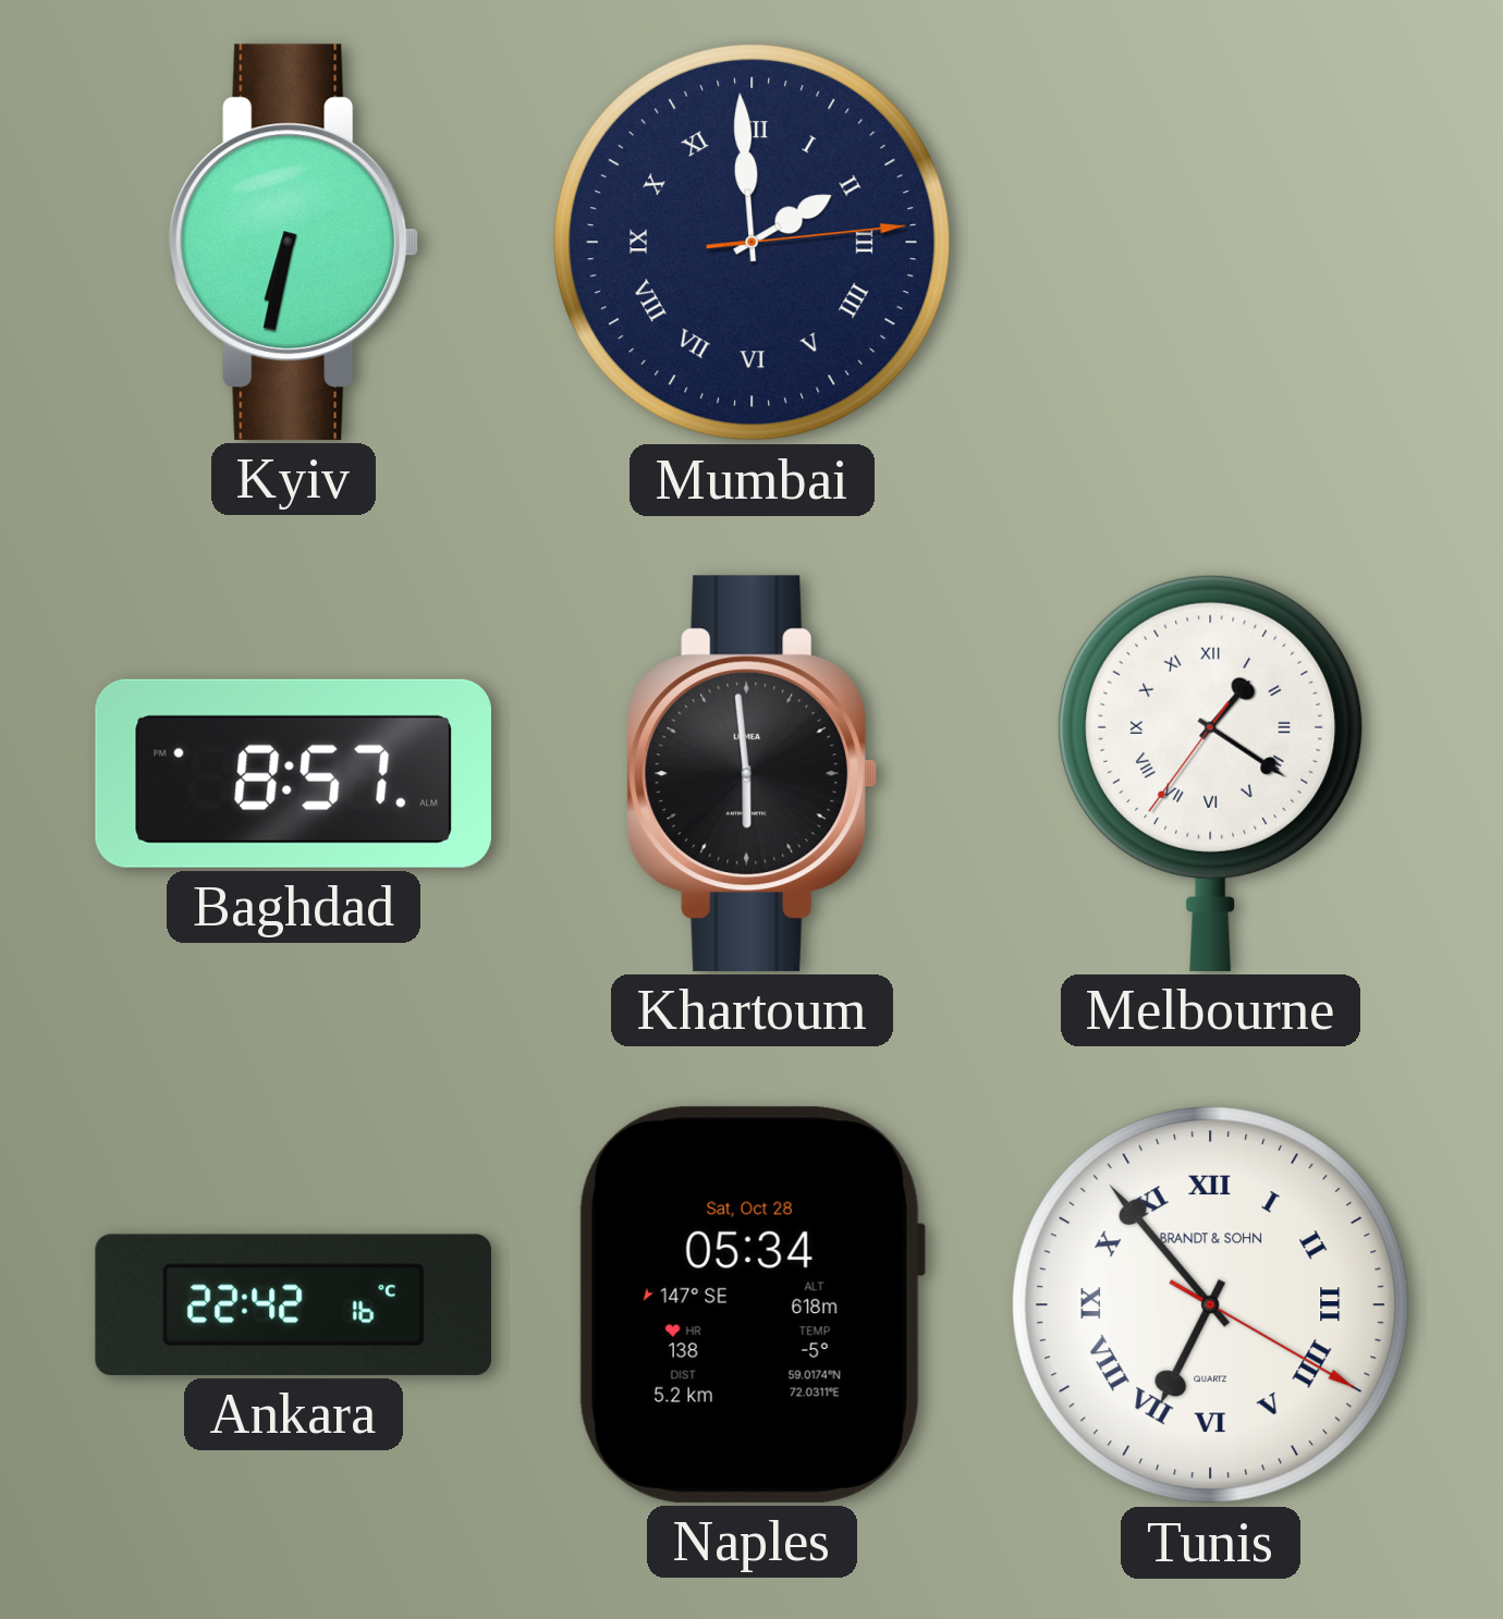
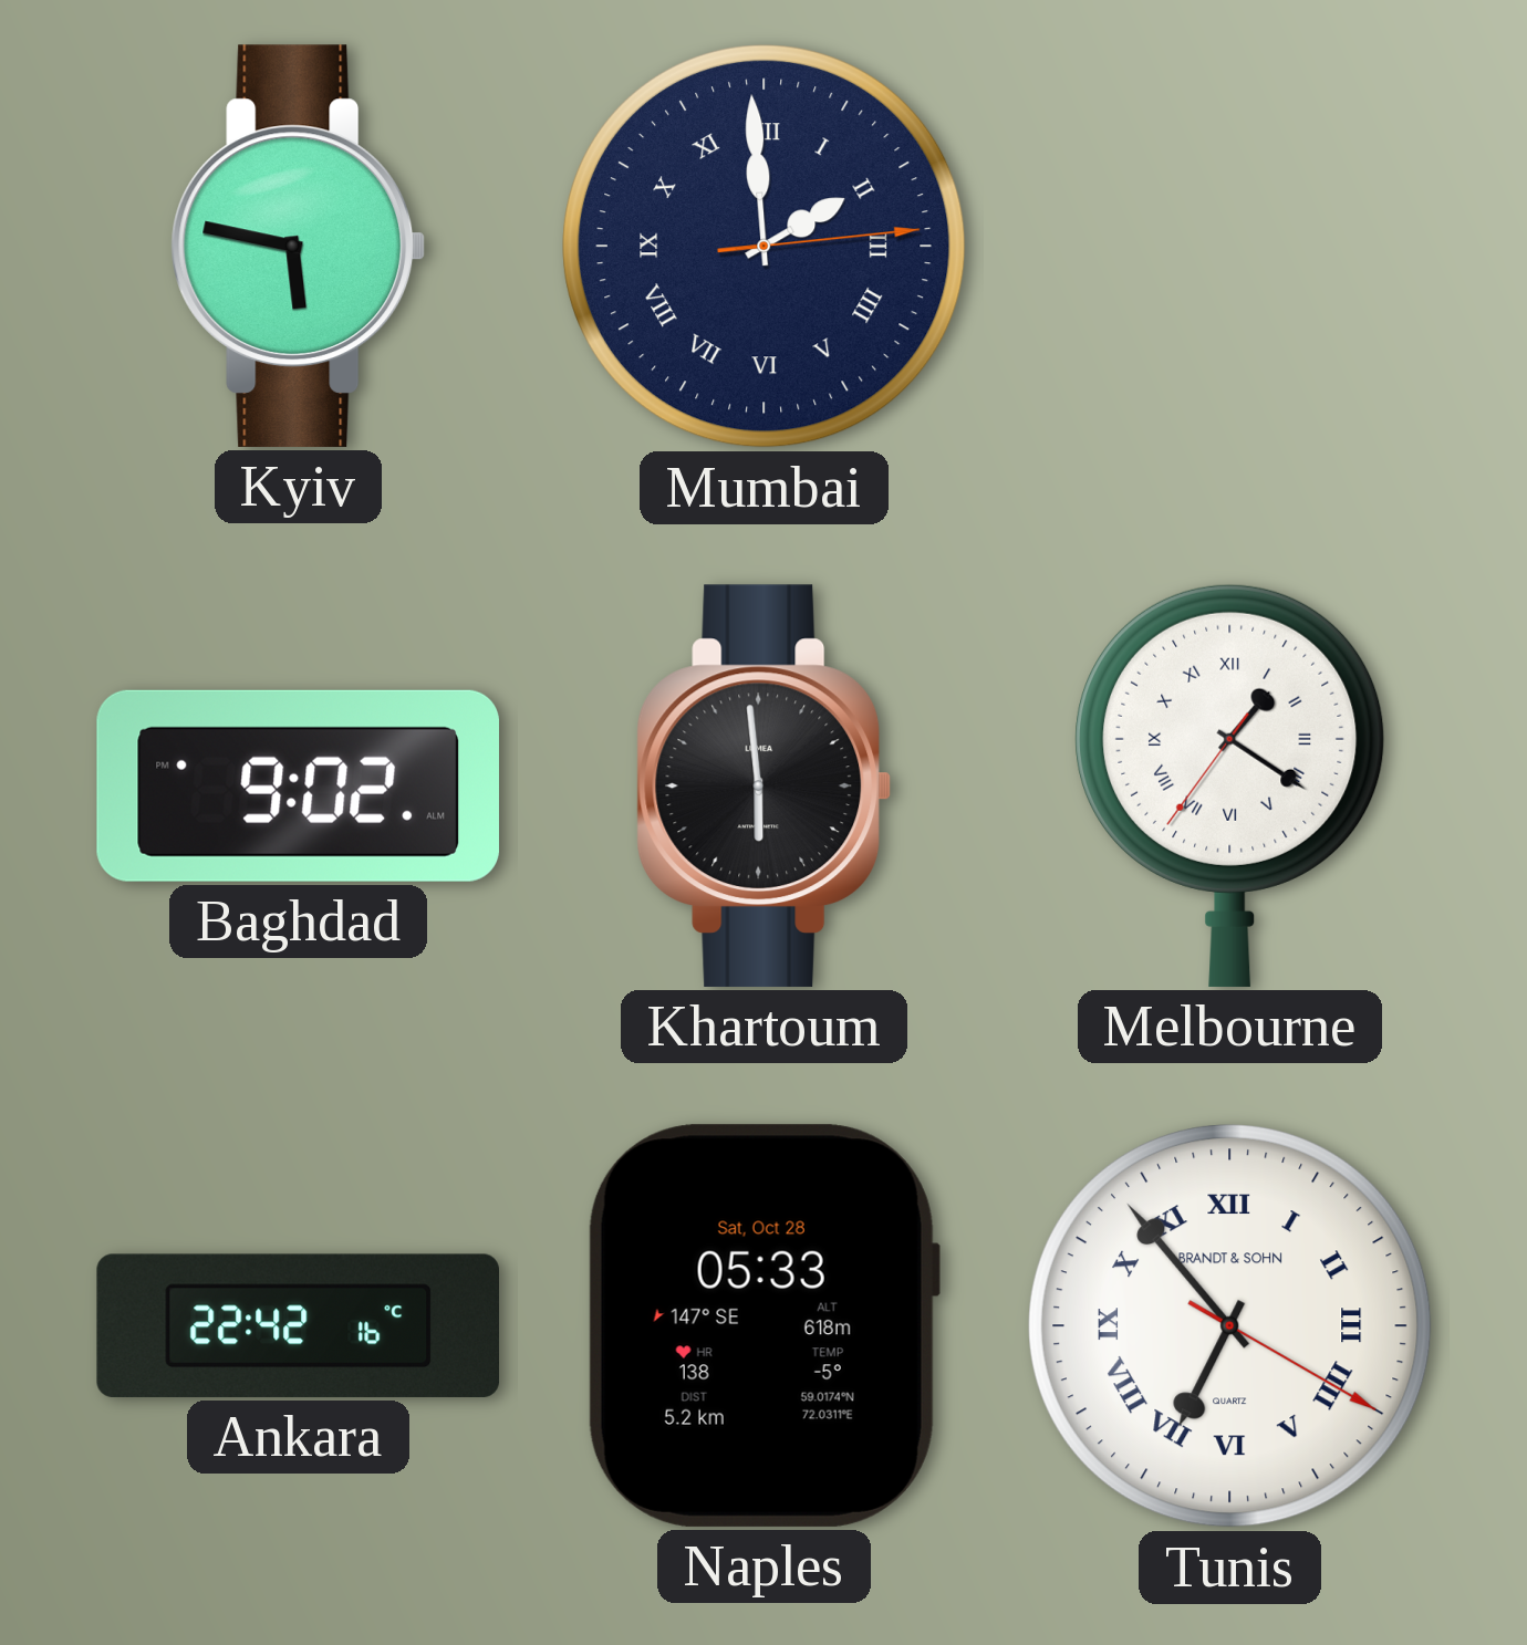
Kyiv: 6:32 -> 5:47 (299, 246)
Baghdad: 8:57 -> 9:02 (298, 785)
Naples: 05:34 -> 05:33 (763, 1325)
